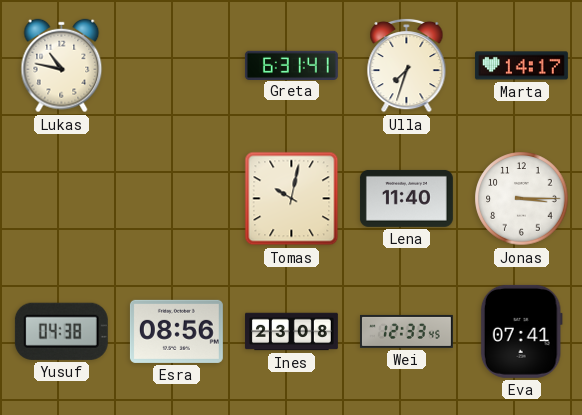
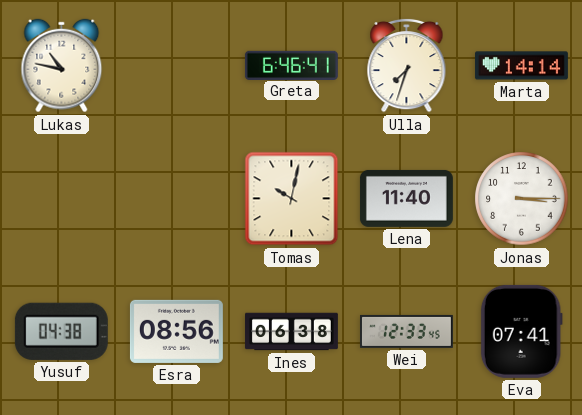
Greta: 6:31 -> 6:46 (291, 65)
Marta: 14:17 -> 14:14 (521, 66)
Ines: 23:08 -> 06:38 (291, 332)
